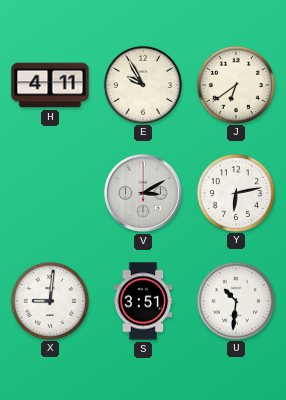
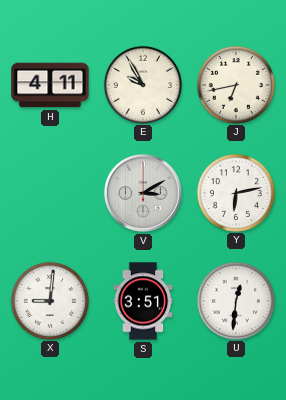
J: 6:39 -> 6:43 (235, 84)
U: 10:31 -> 12:31 (235, 300)
